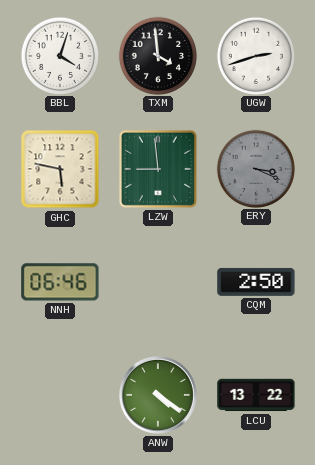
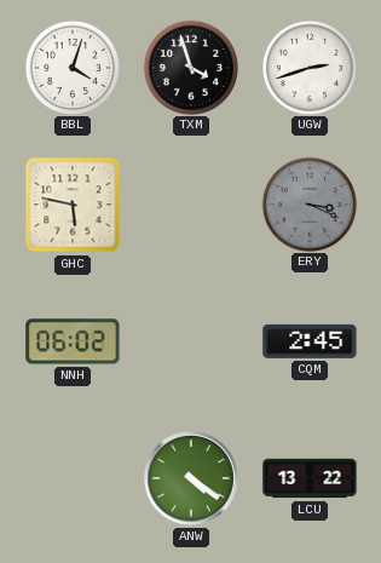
TXM: 3:59 -> 3:57 (190, 67)
LZW: 8:59 -> none (158, 169)
NNH: 06:46 -> 06:02 (73, 341)
CQM: 2:50 -> 2:45 (310, 341)
